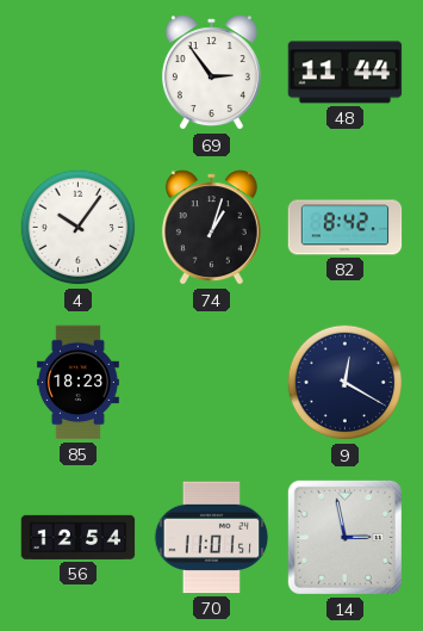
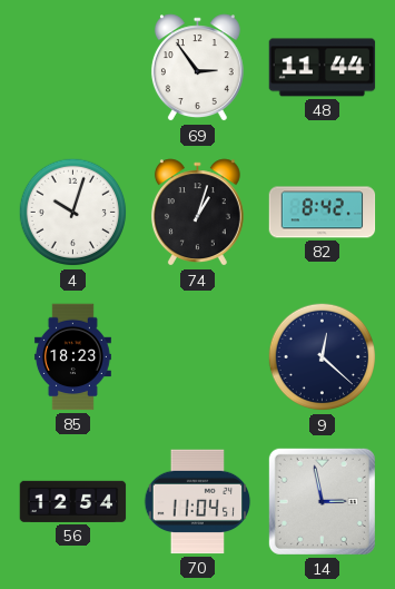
4: 10:06 -> 10:03 (73, 213)
9: 12:20 -> 12:22 (323, 357)
70: 11:01 -> 11:04 (198, 502)
